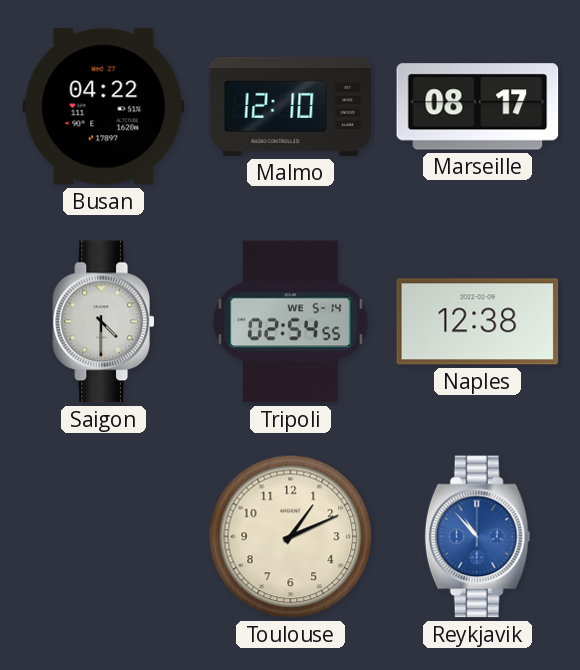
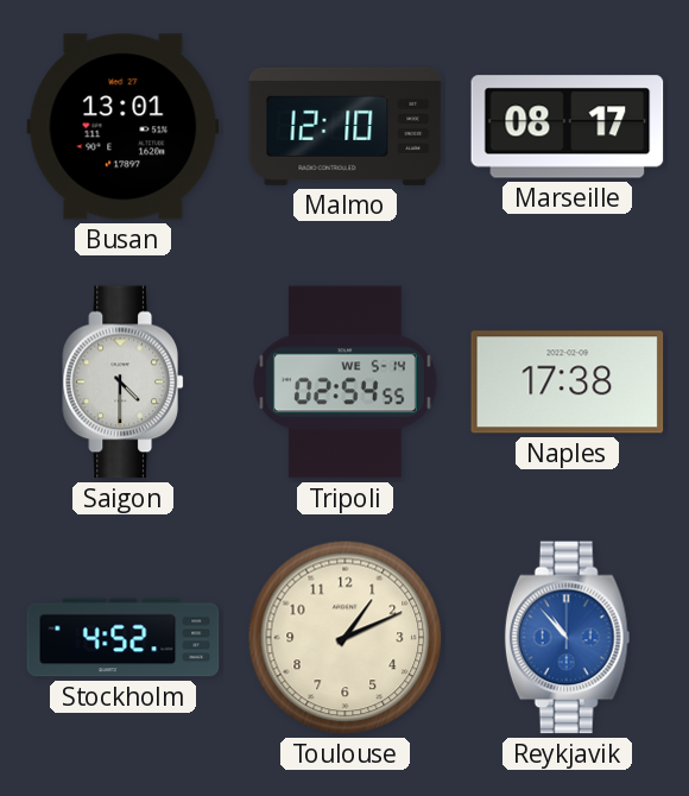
Busan: 04:22 -> 13:01 (124, 127)
Naples: 12:38 -> 17:38 (568, 383)
Stockholm: none -> 4:52 (124, 638)
